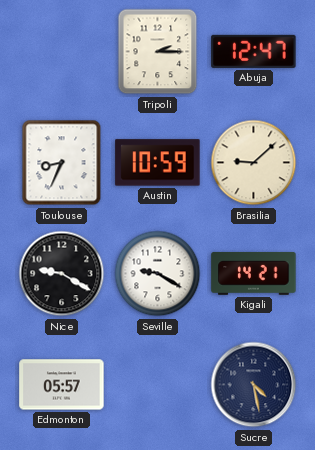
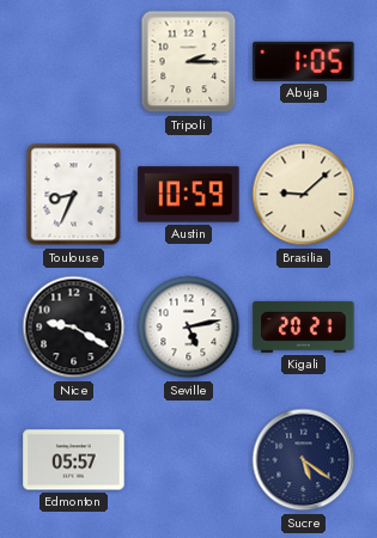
Abuja: 12:47 -> 1:05 (304, 61)
Seville: 9:20 -> 5:13 (189, 328)
Kigali: 14:21 -> 20:21 (304, 326)
Sucre: 4:28 -> 5:21 (304, 460)
